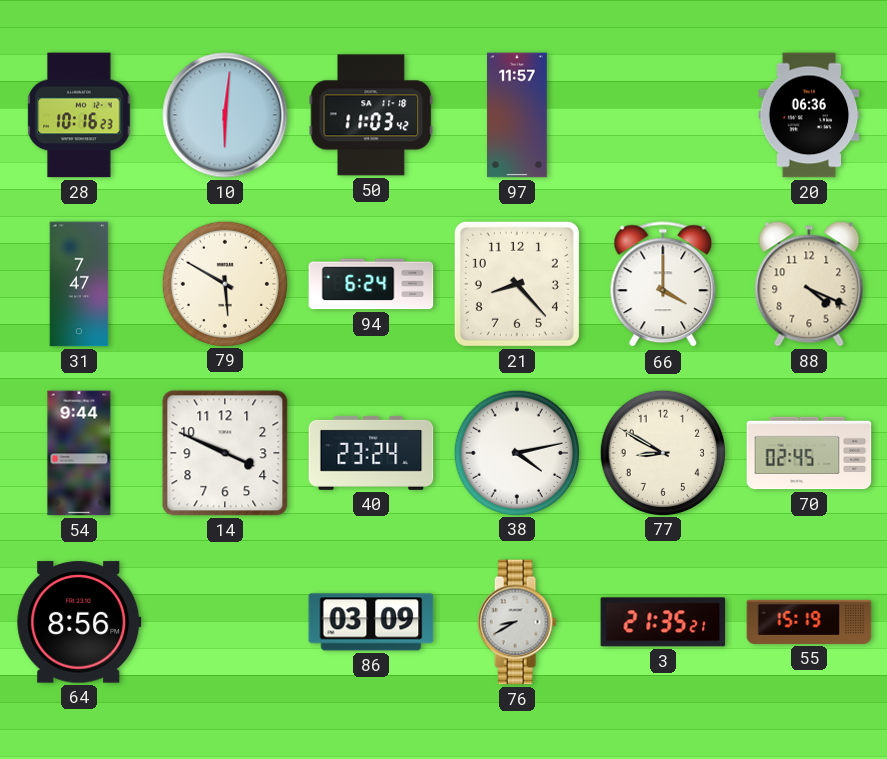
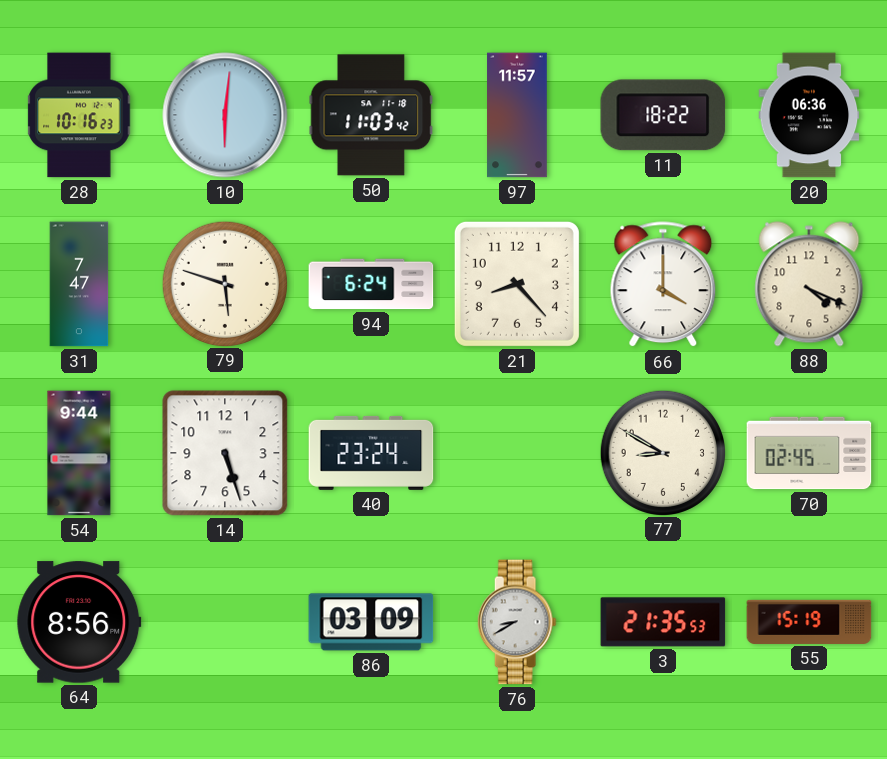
11: none -> 18:22 (663, 115)
79: 5:50 -> 5:48 (224, 283)
14: 3:49 -> 5:27 (225, 453)
38: 4:13 -> none (516, 452)
3: 21:35:21 -> 21:35:53 (663, 622)
